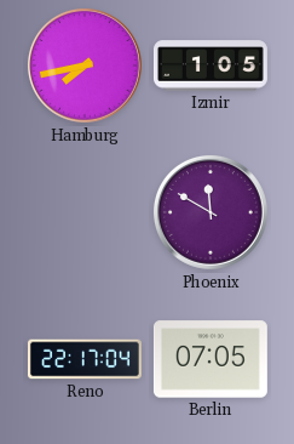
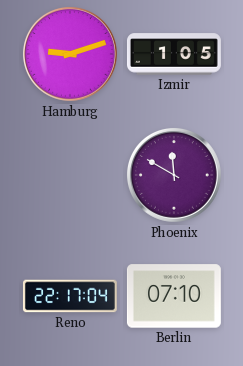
Hamburg: 7:43 -> 9:12 (70, 54)
Berlin: 07:05 -> 07:10 (174, 296)
